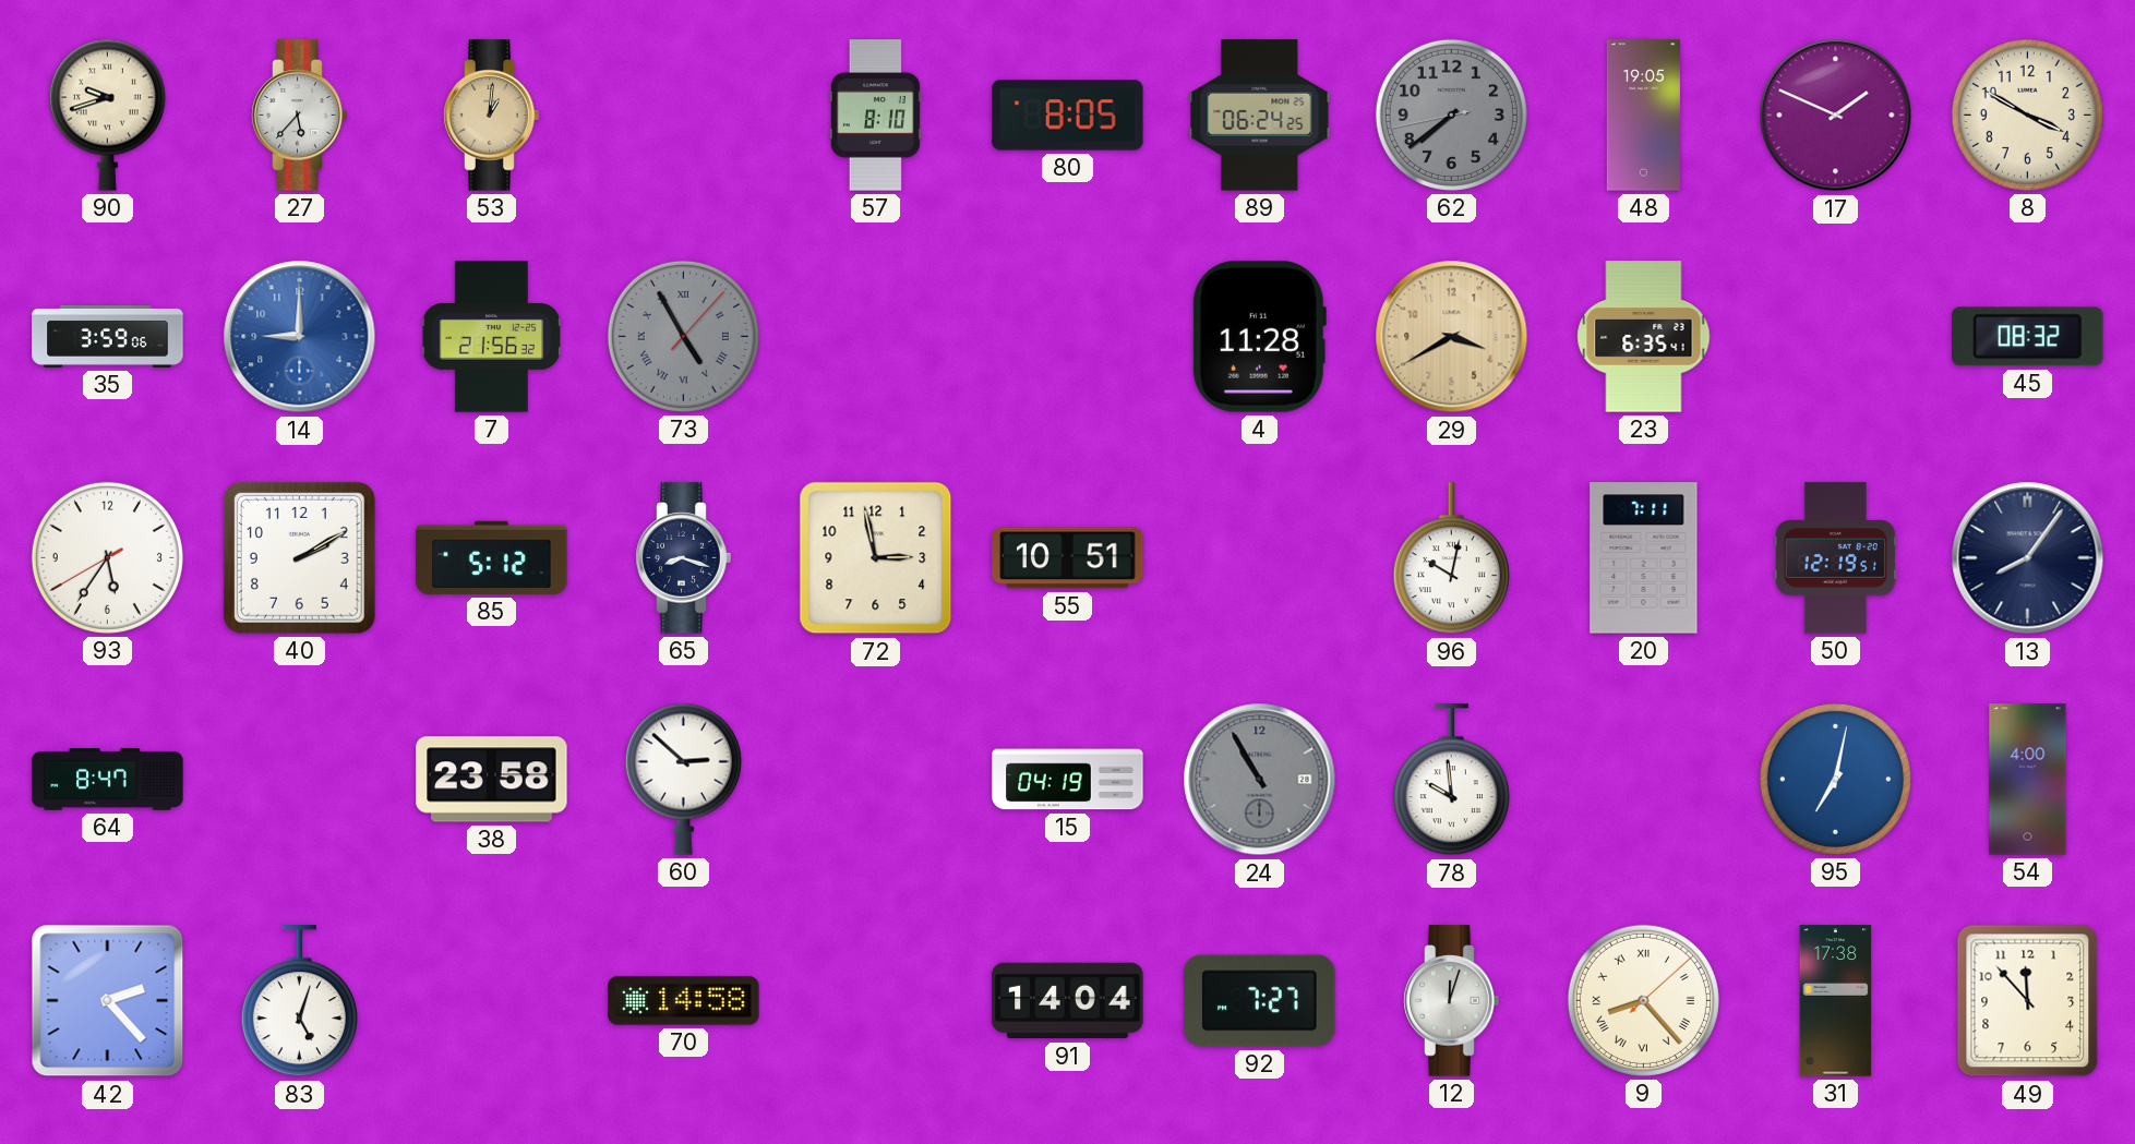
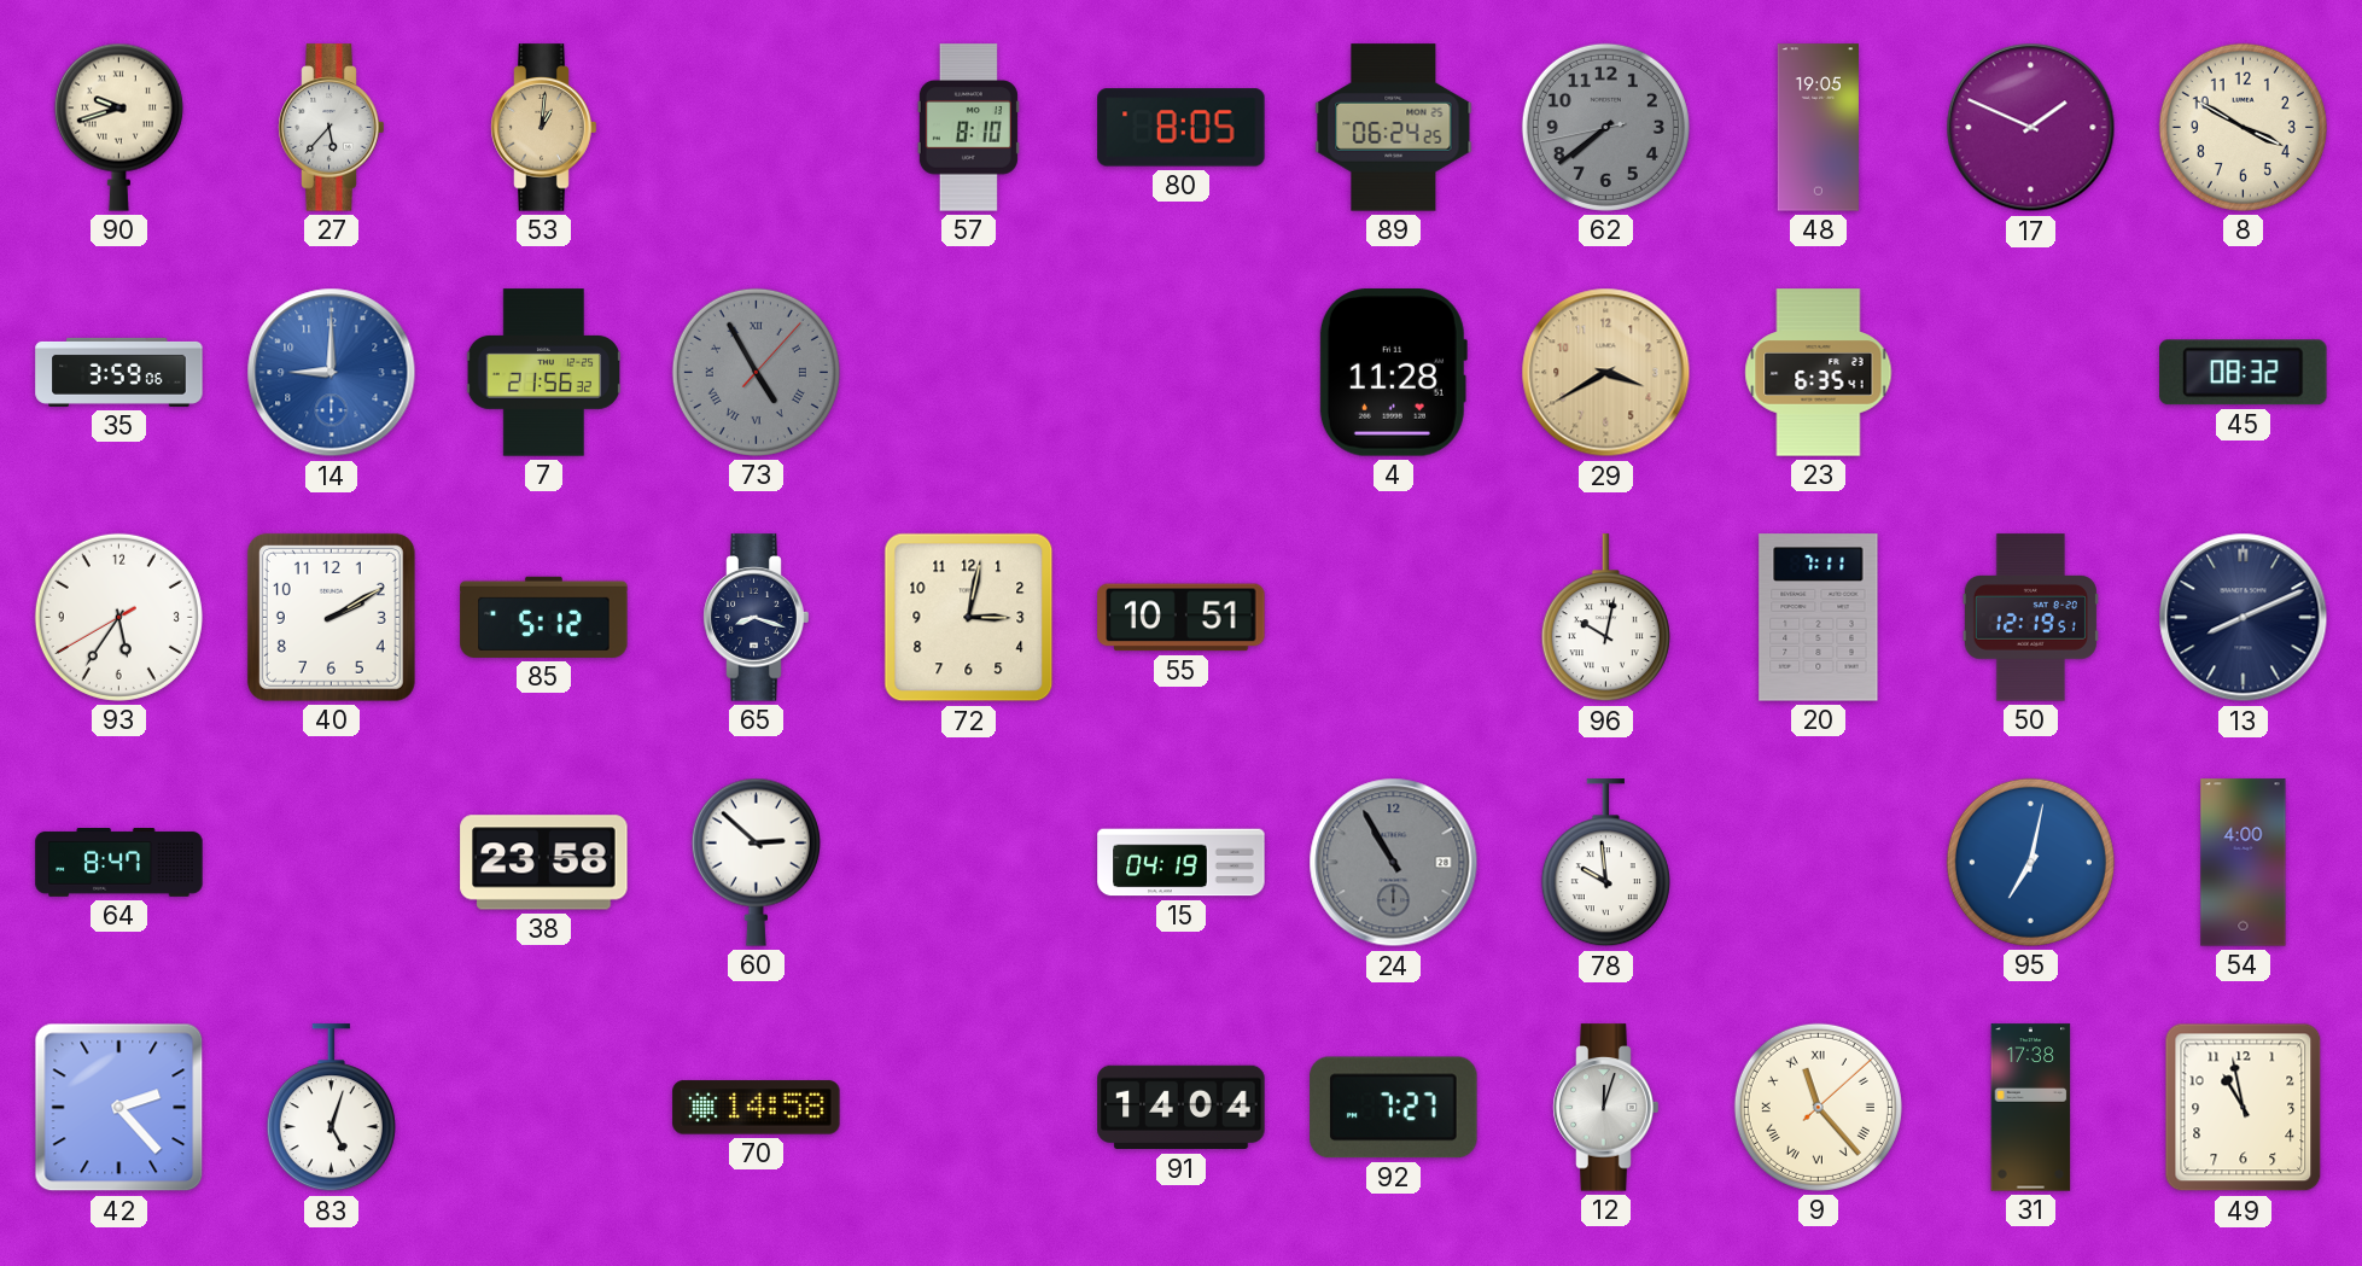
72: 2:58 -> 3:02 (969, 618)
13: 8:06 -> 8:11 (2244, 618)
9: 8:23 -> 11:23 (1818, 1107)
49: 11:53 -> 10:58 (2244, 1108)
